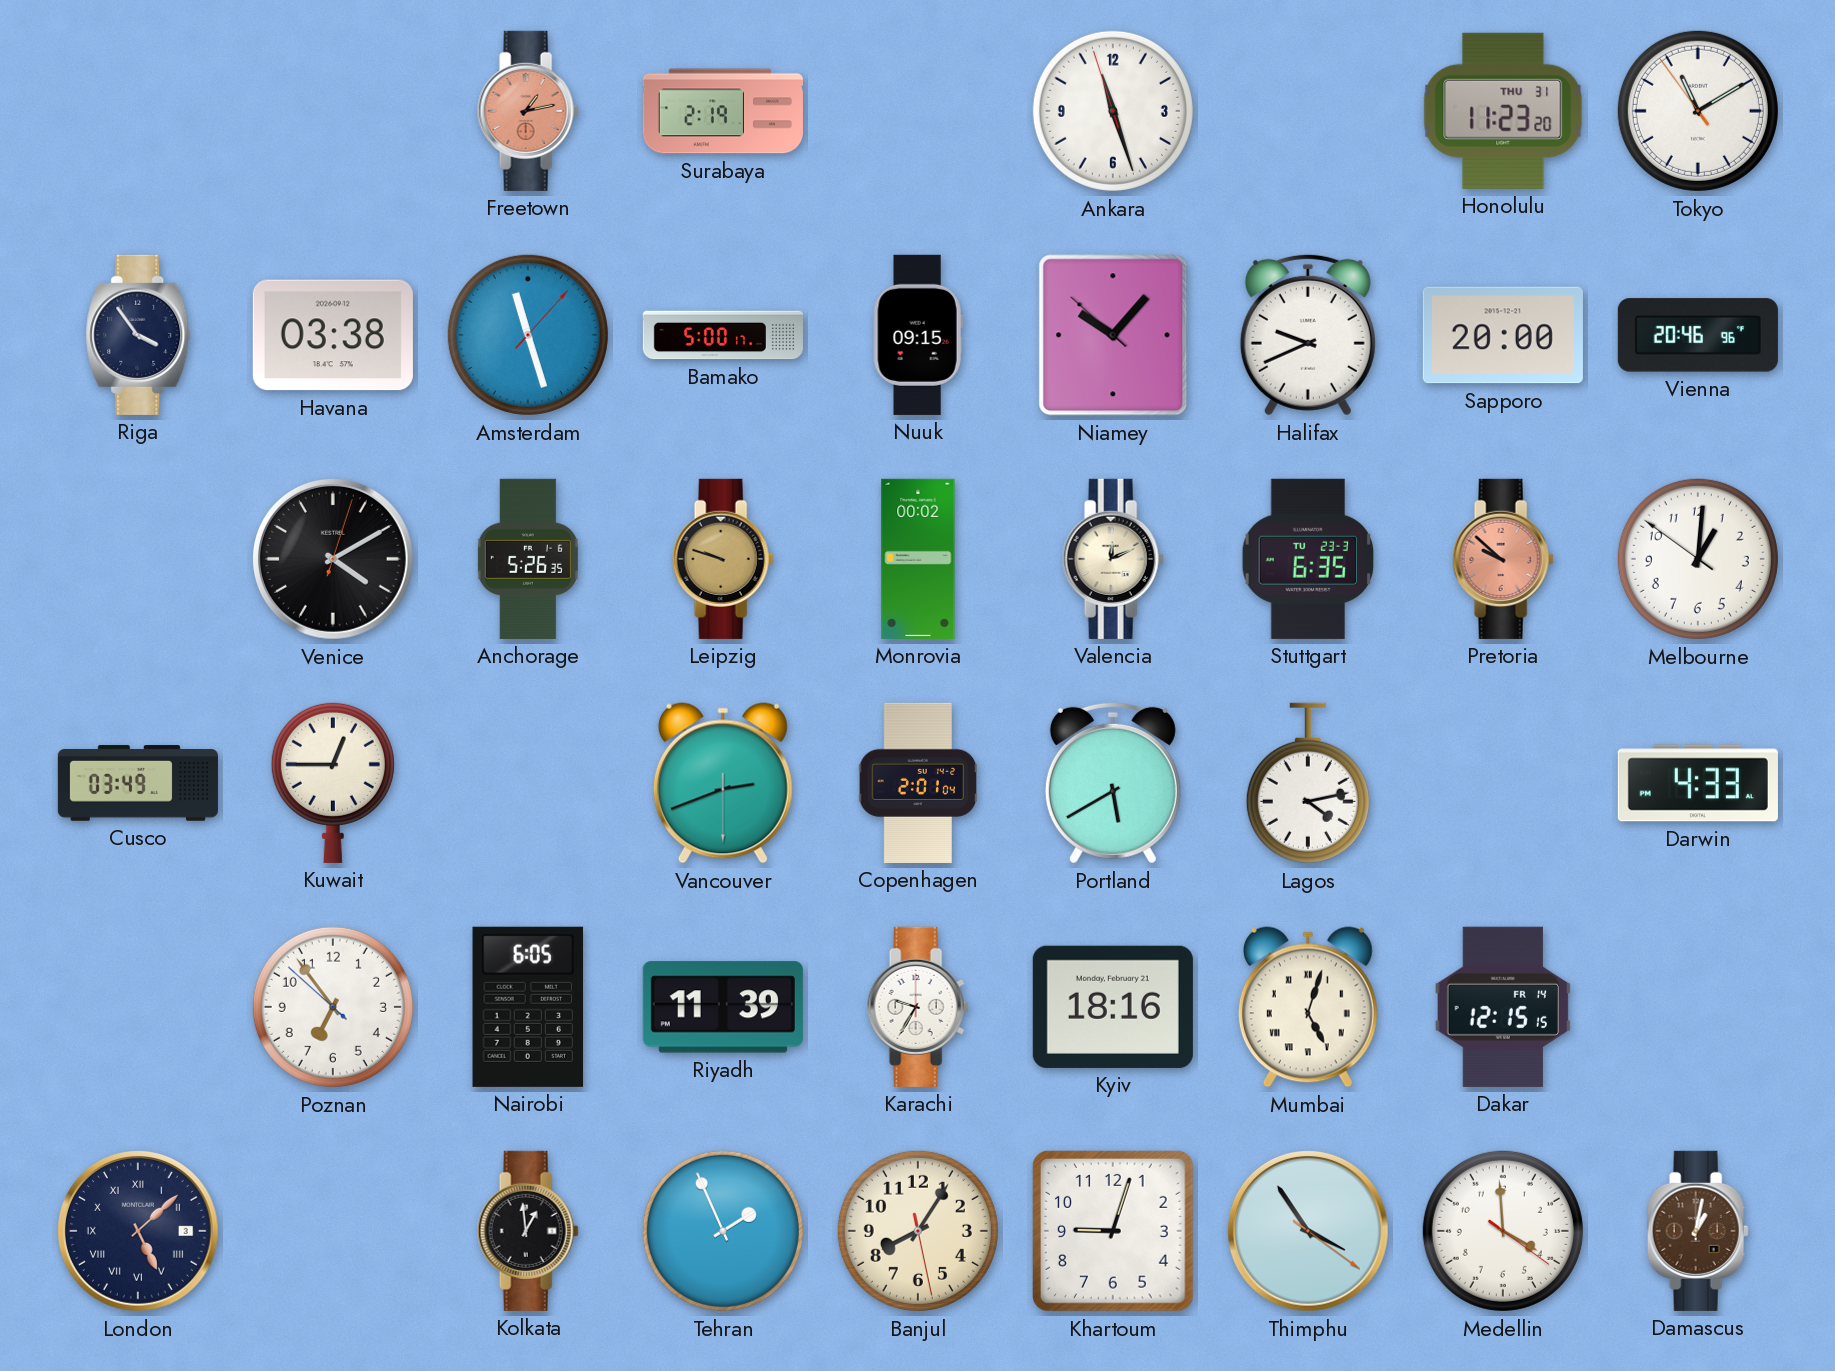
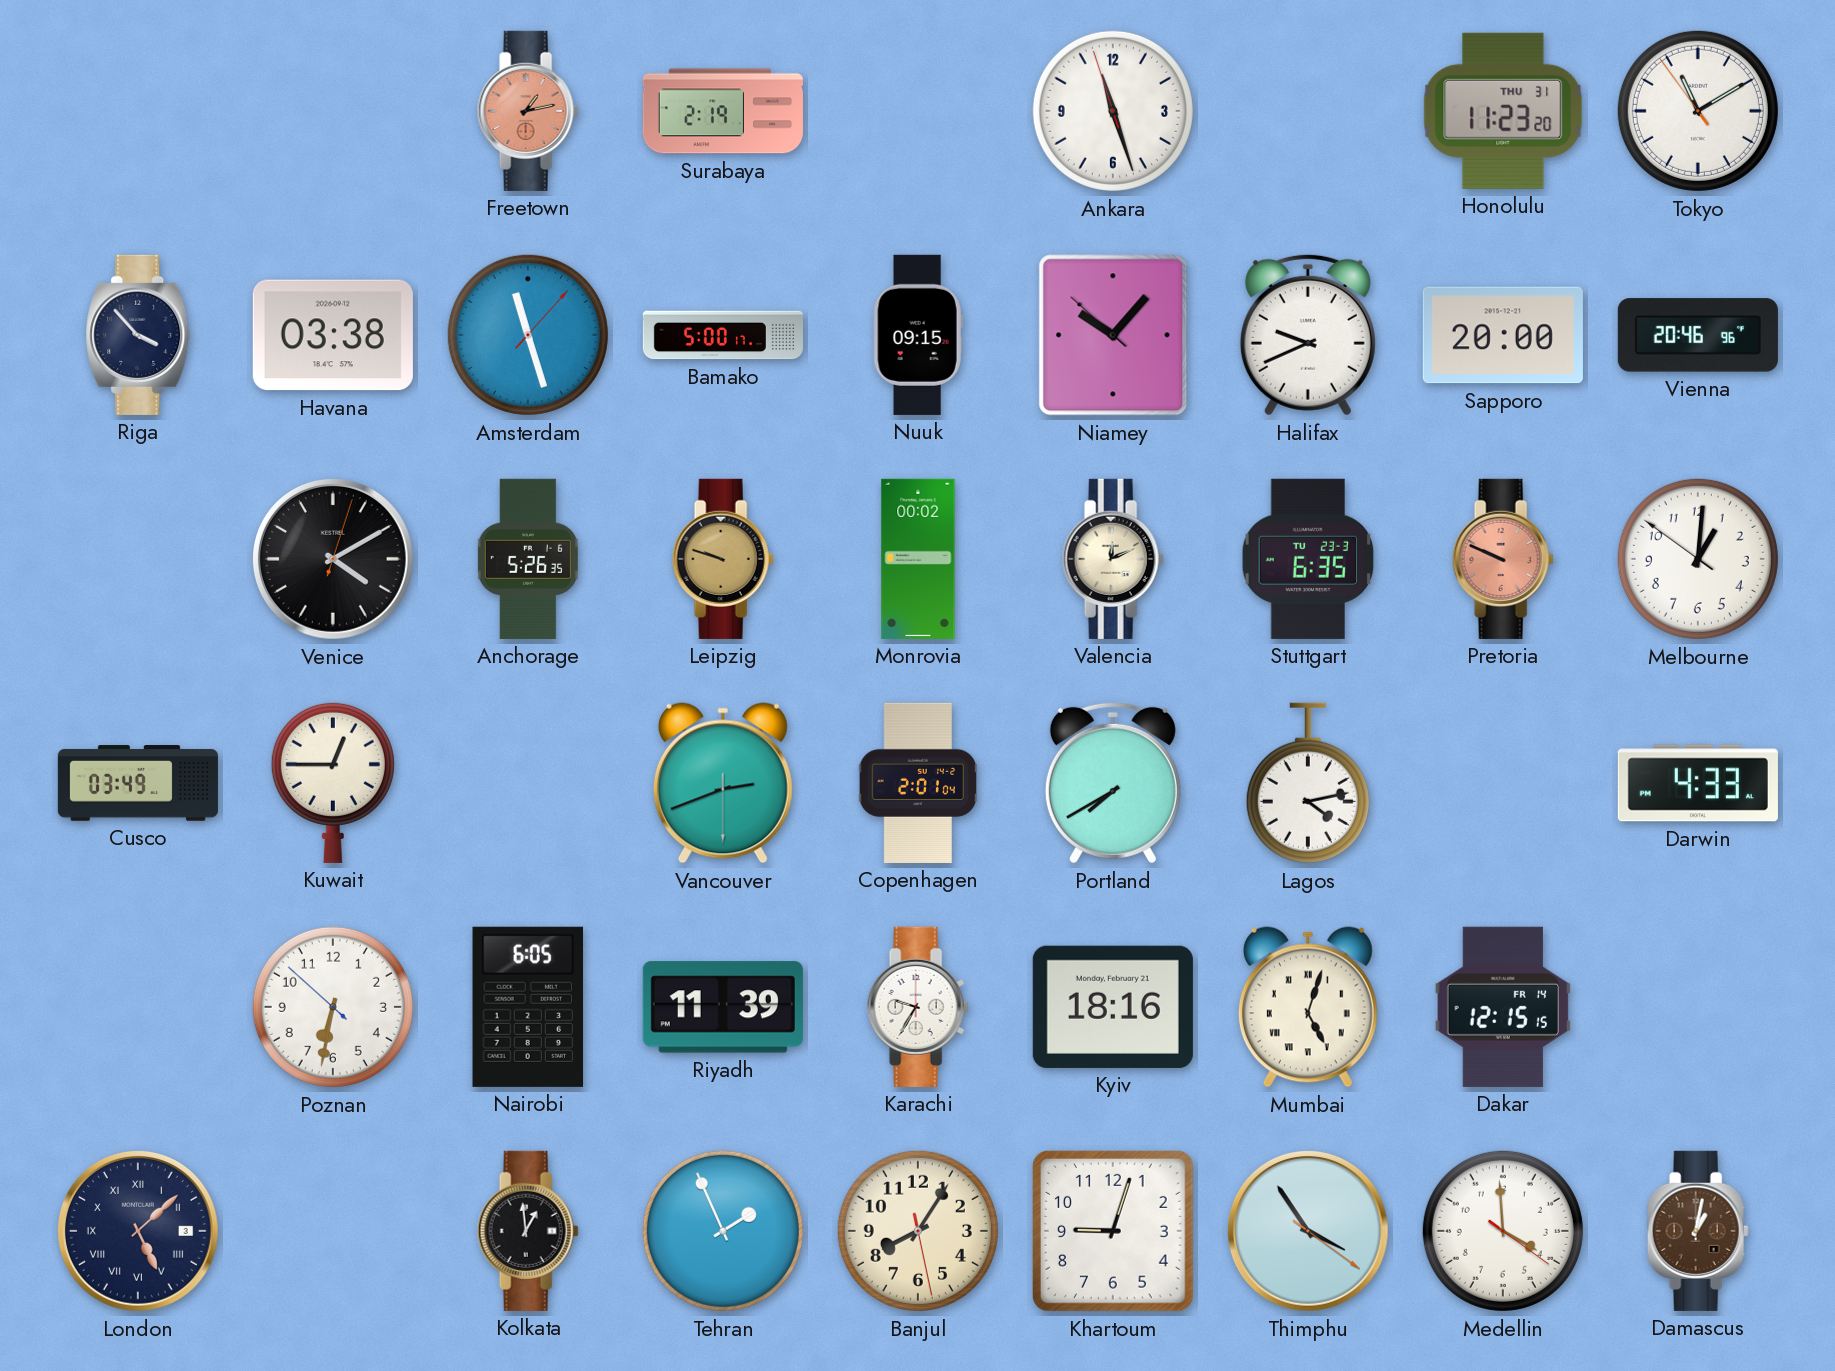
Riga: 3:54 -> 3:53 (138, 335)
Pretoria: 9:52 -> 9:49 (1503, 559)
Portland: 5:40 -> 7:40 (1113, 783)
Poznan: 6:53 -> 6:31 (333, 1007)
